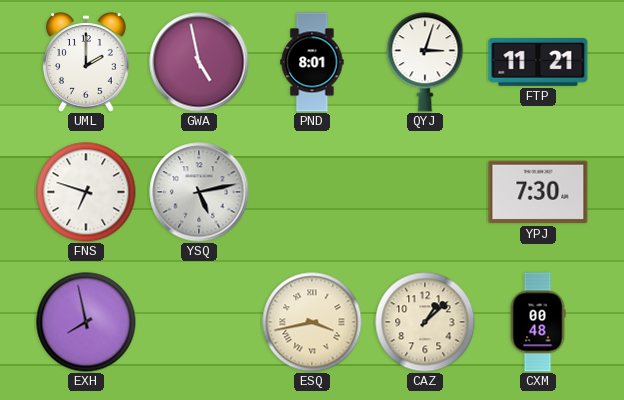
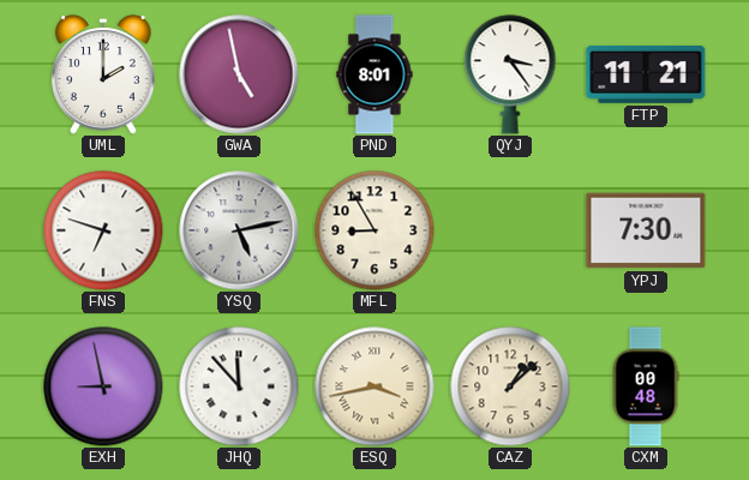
QYJ: 3:03 -> 3:24 (510, 74)
MFL: none -> 8:55 (374, 230)
EXH: 7:58 -> 8:58 (103, 386)
JHQ: none -> 11:53 (239, 386)
